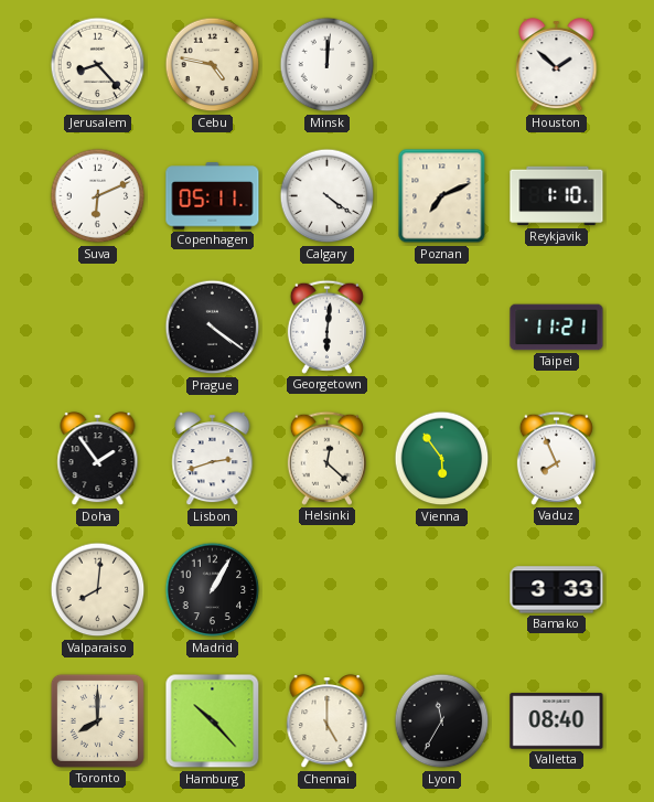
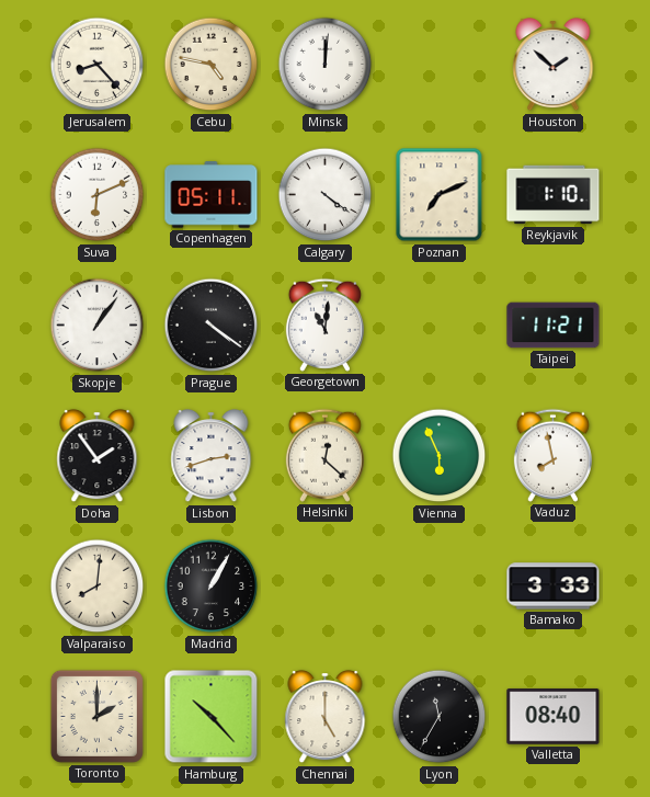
Skopje: none -> 1:06 (98, 326)
Georgetown: 6:01 -> 11:01 (324, 325)
Vienna: 5:54 -> 5:56 (440, 456)
Vaduz: 7:56 -> 7:58 (552, 455)
Toronto: 8:00 -> 2:00 (96, 716)
